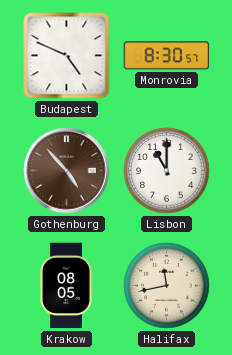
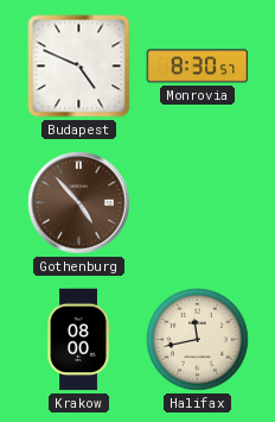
Lisbon: 11:00 -> none (167, 171)
Krakow: 08:05 -> 08:00 (78, 340)
